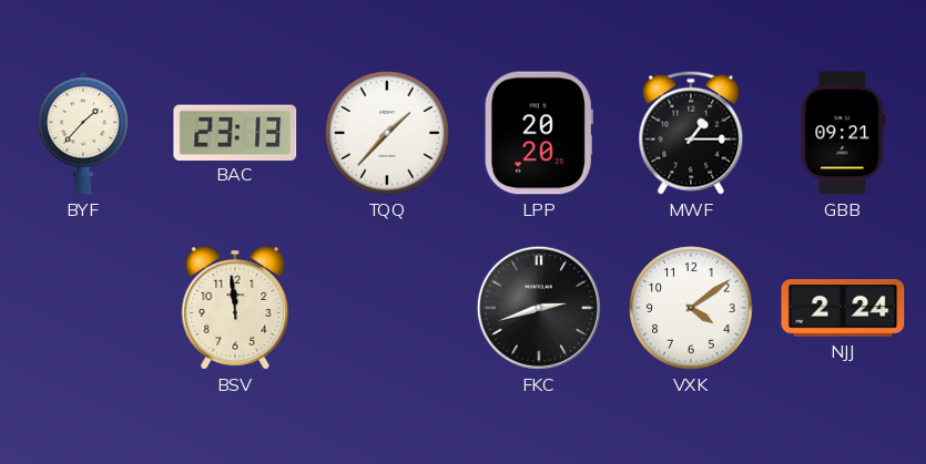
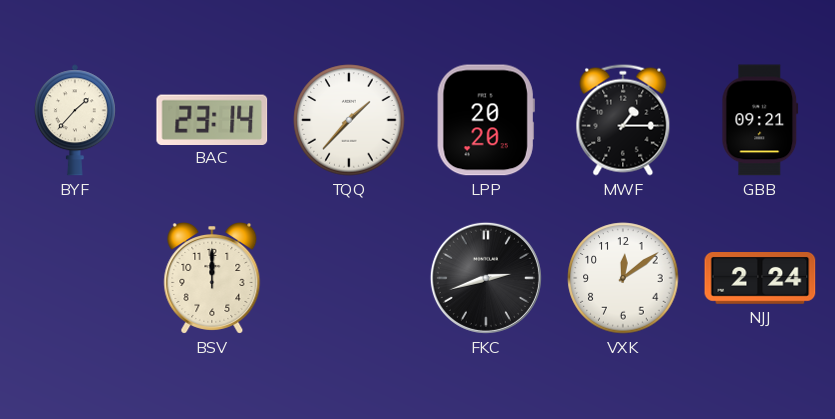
BAC: 23:13 -> 23:14 (212, 119)
BSV: 11:59 -> 12:00 (212, 279)
VXK: 4:09 -> 12:09 (623, 278)
